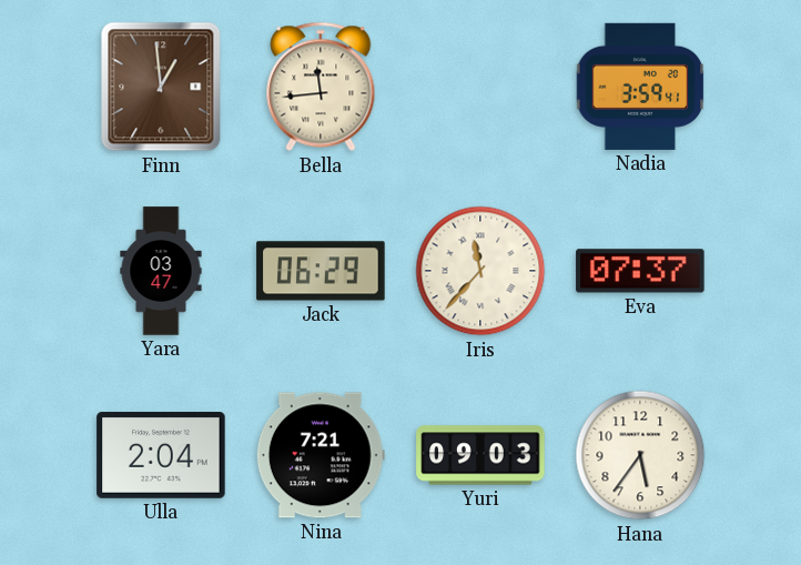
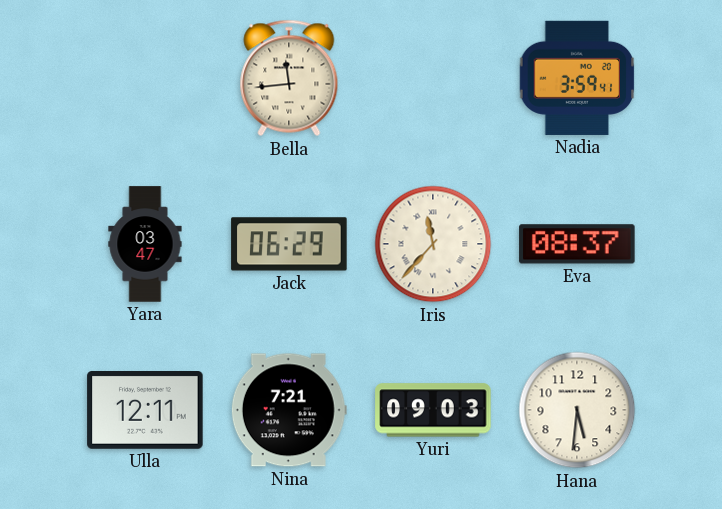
Finn: 12:59 -> none (161, 87)
Eva: 07:37 -> 08:37 (577, 244)
Ulla: 2:04 -> 12:11 (145, 411)
Hana: 5:36 -> 5:31 (577, 410)
